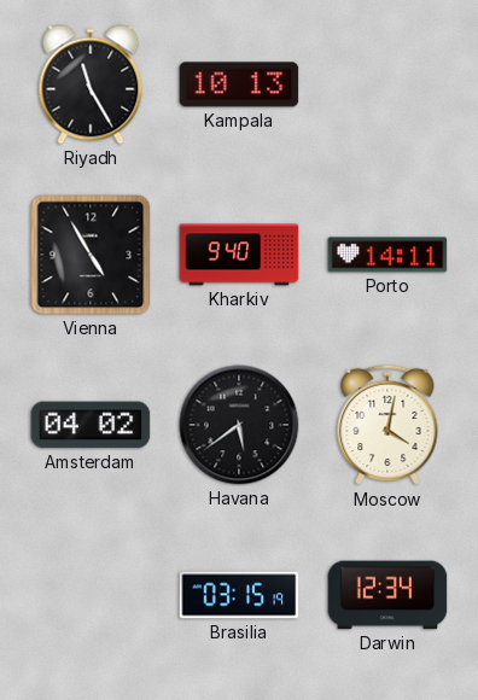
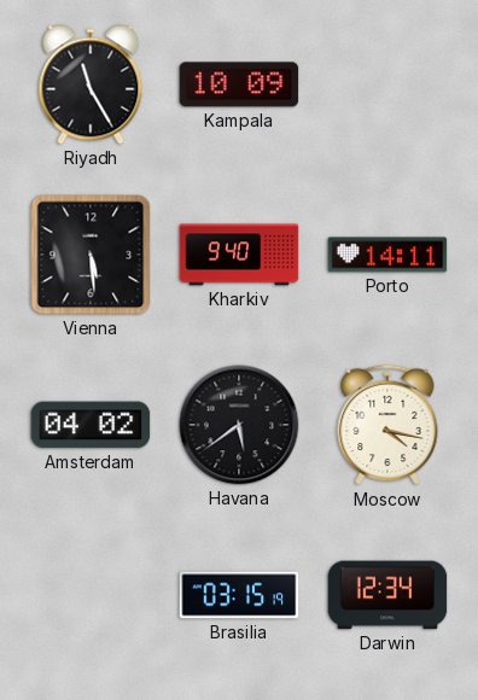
Kampala: 10:13 -> 10:09 (239, 84)
Vienna: 4:55 -> 5:29 (91, 255)
Moscow: 4:02 -> 4:17 (387, 425)
